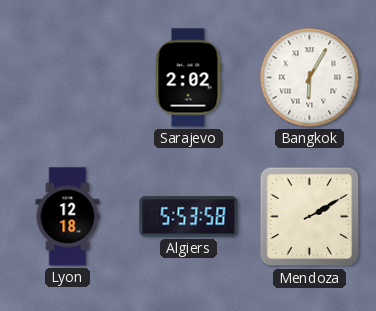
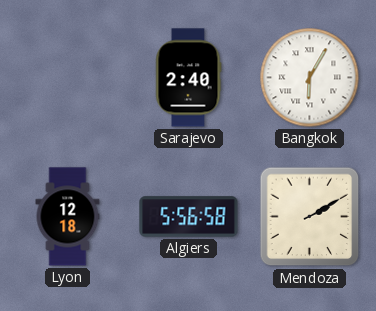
Sarajevo: 2:02 -> 2:40 (188, 78)
Algiers: 5:53 -> 5:56 (189, 217)
